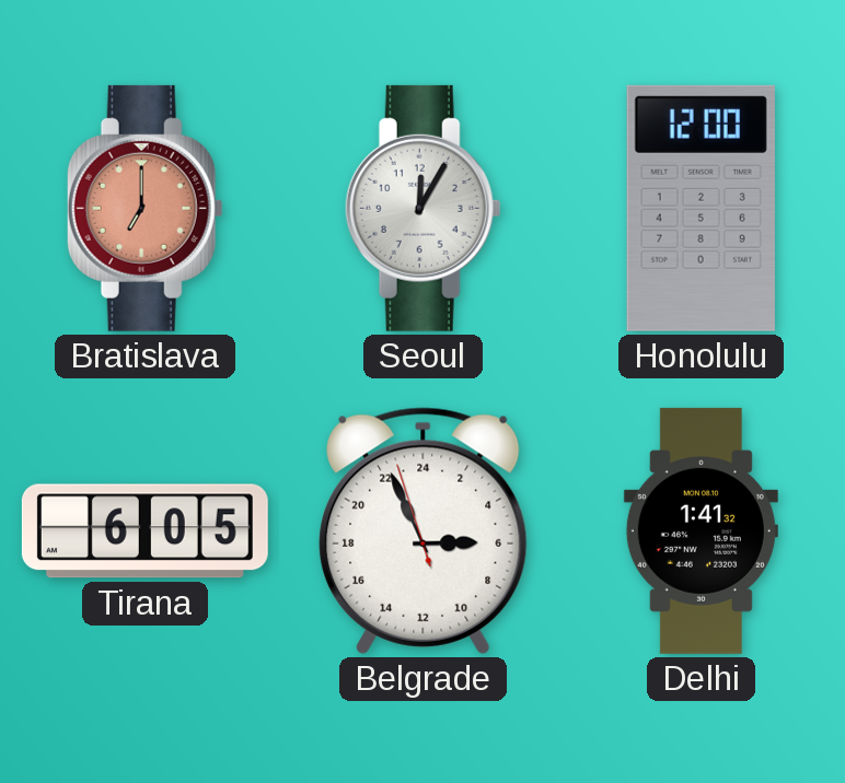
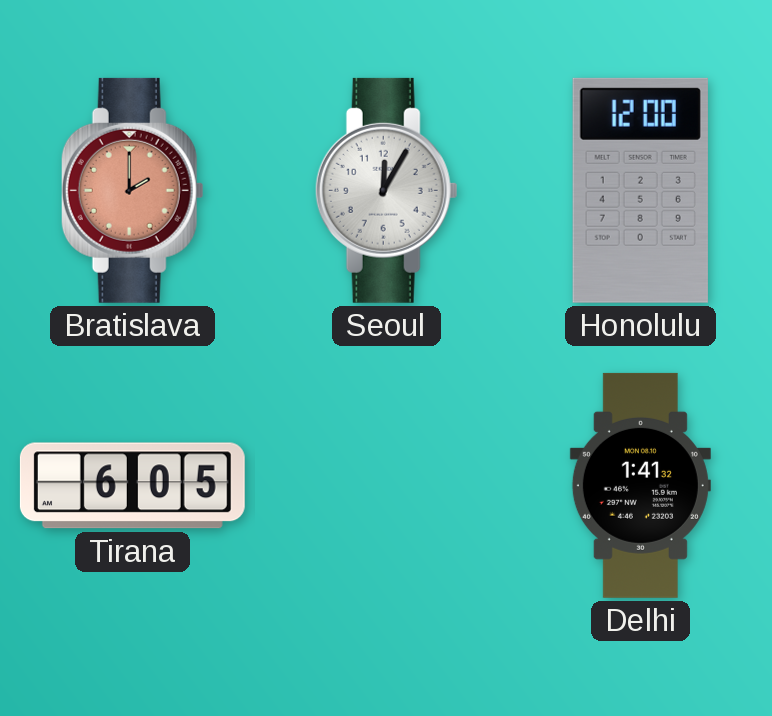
Bratislava: 7:00 -> 2:00 (132, 190)
Belgrade: 5:55 -> none (424, 530)
